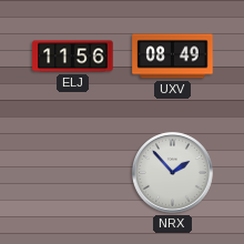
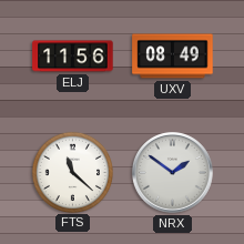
FTS: none -> 11:22 (72, 172)
NRX: 1:53 -> 1:51 (173, 173)
